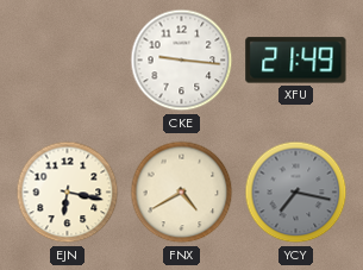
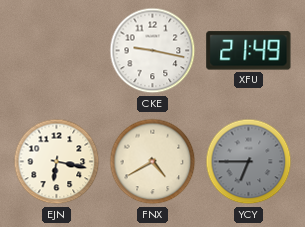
CKE: 9:16 -> 9:17 (153, 51)
YCY: 7:17 -> 6:45 (249, 162)
